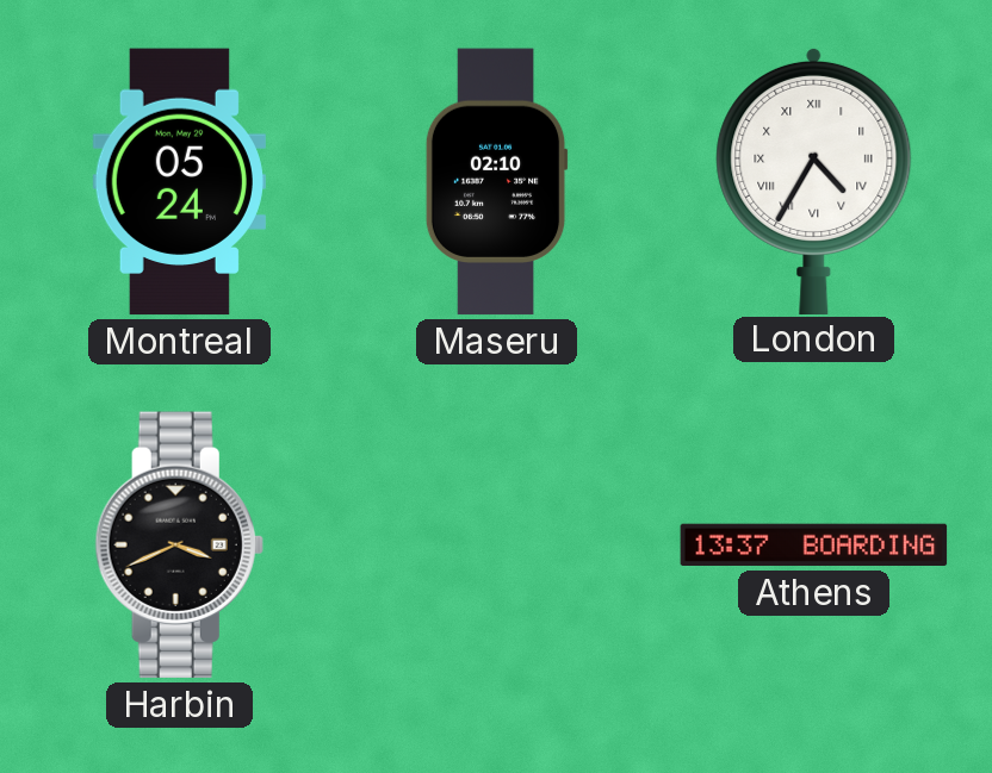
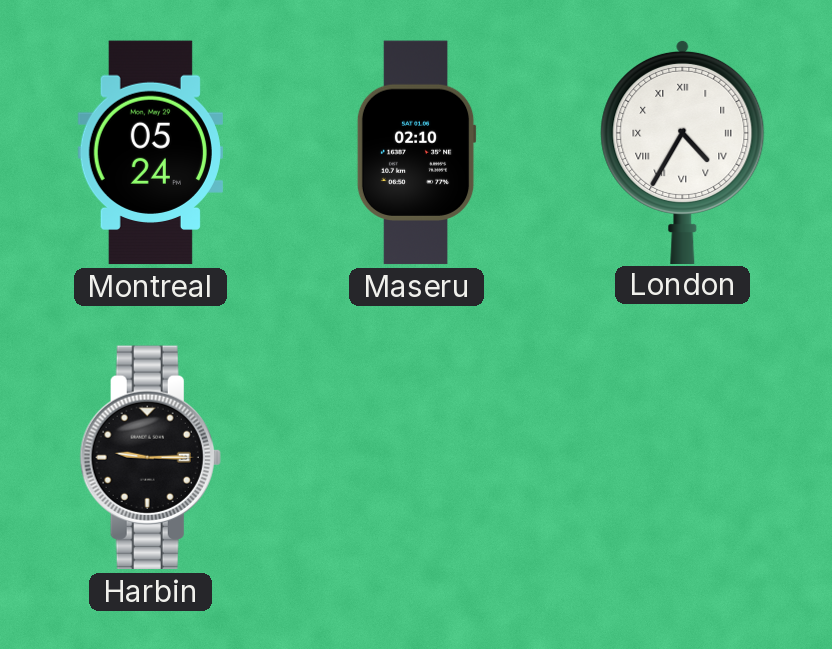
Harbin: 3:41 -> 9:15 (150, 458)
Athens: 13:37 -> none (814, 546)
